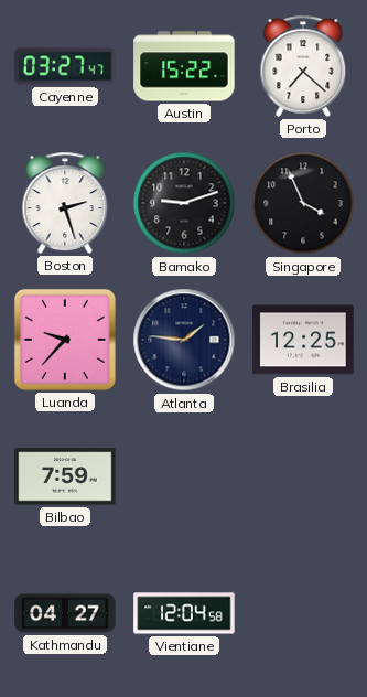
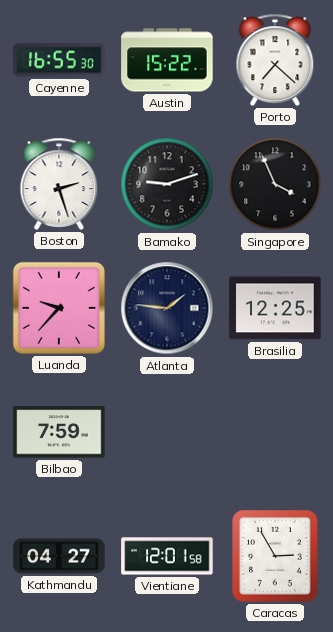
Cayenne: 03:27 -> 16:55 (59, 60)
Vientiane: 12:04 -> 12:01 (167, 556)
Caracas: none -> 2:55 (275, 556)
